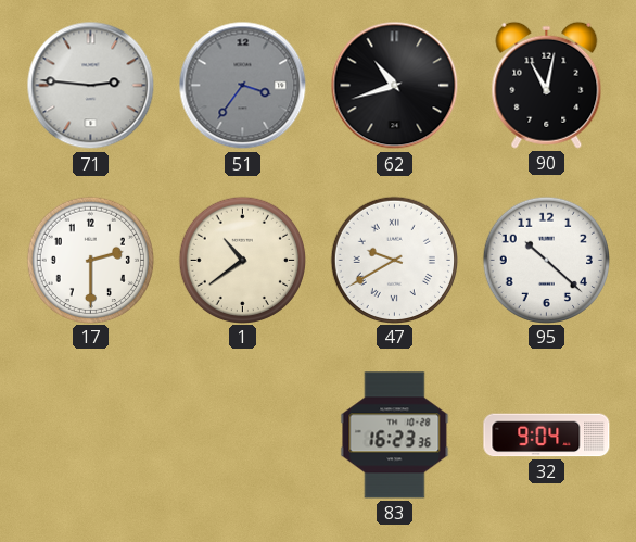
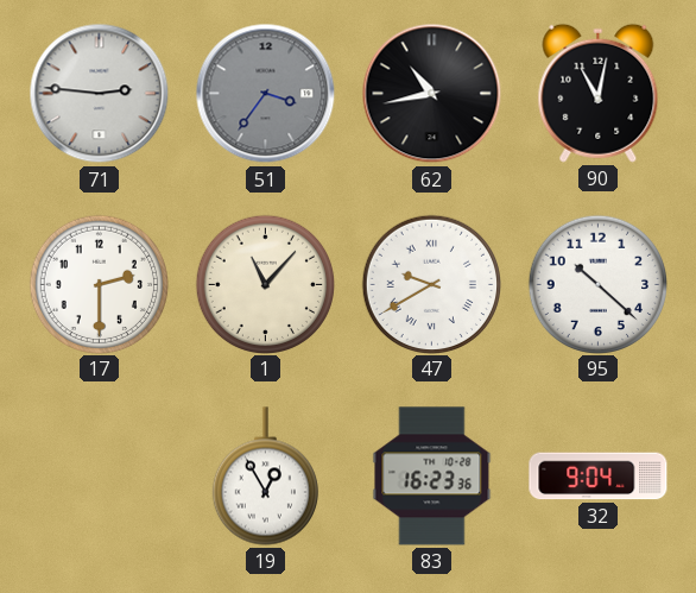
62: 10:42 -> 10:43 (432, 94)
1: 10:39 -> 11:07 (265, 284)
19: none -> 12:55 (265, 477)
